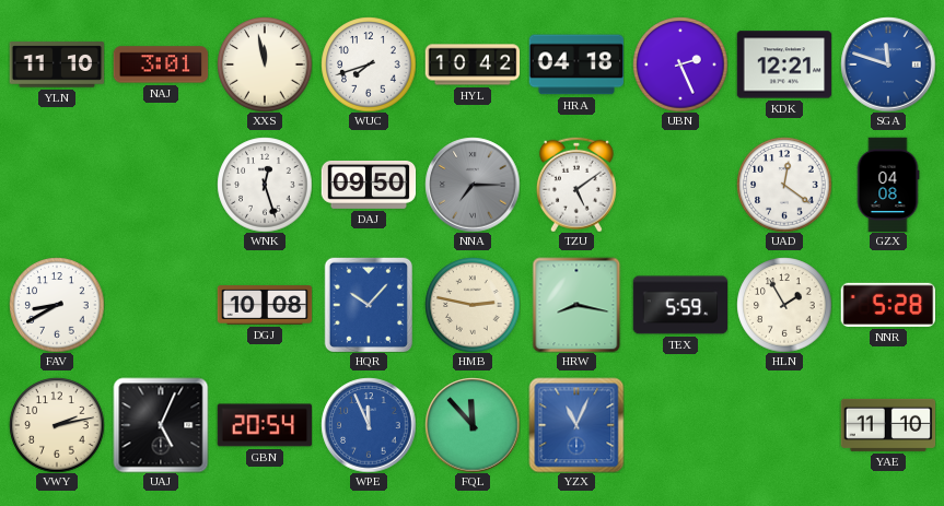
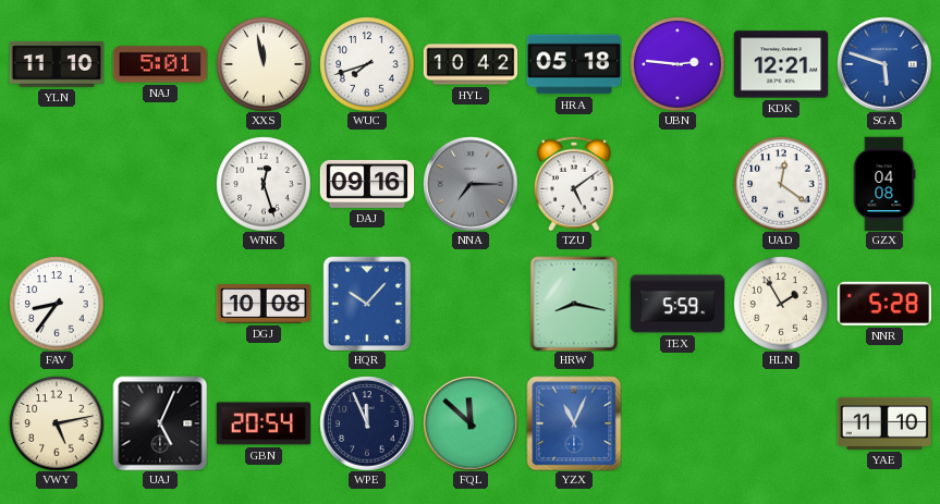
NAJ: 3:01 -> 5:01 (160, 64)
HRA: 04:18 -> 05:18 (574, 64)
UBN: 2:26 -> 2:46 (677, 64)
SGA: 11:48 -> 5:48 (884, 64)
DAJ: 09:50 -> 09:16 (367, 184)
FAV: 8:40 -> 8:36 (57, 304)
HMB: 2:47 -> none (473, 305)
VWY: 2:13 -> 5:13 (57, 423)
WPE dial: blue -> navy (367, 423)
FQL: 11:53 -> 11:52 (471, 423)
